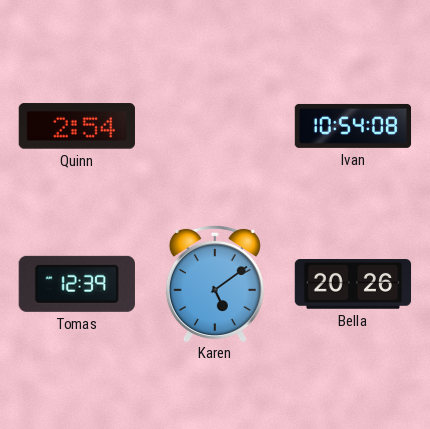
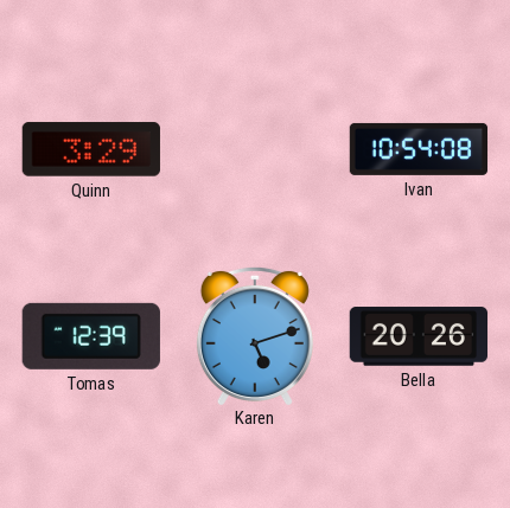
Quinn: 2:54 -> 3:29 (91, 149)
Karen: 5:09 -> 5:12 (255, 335)
